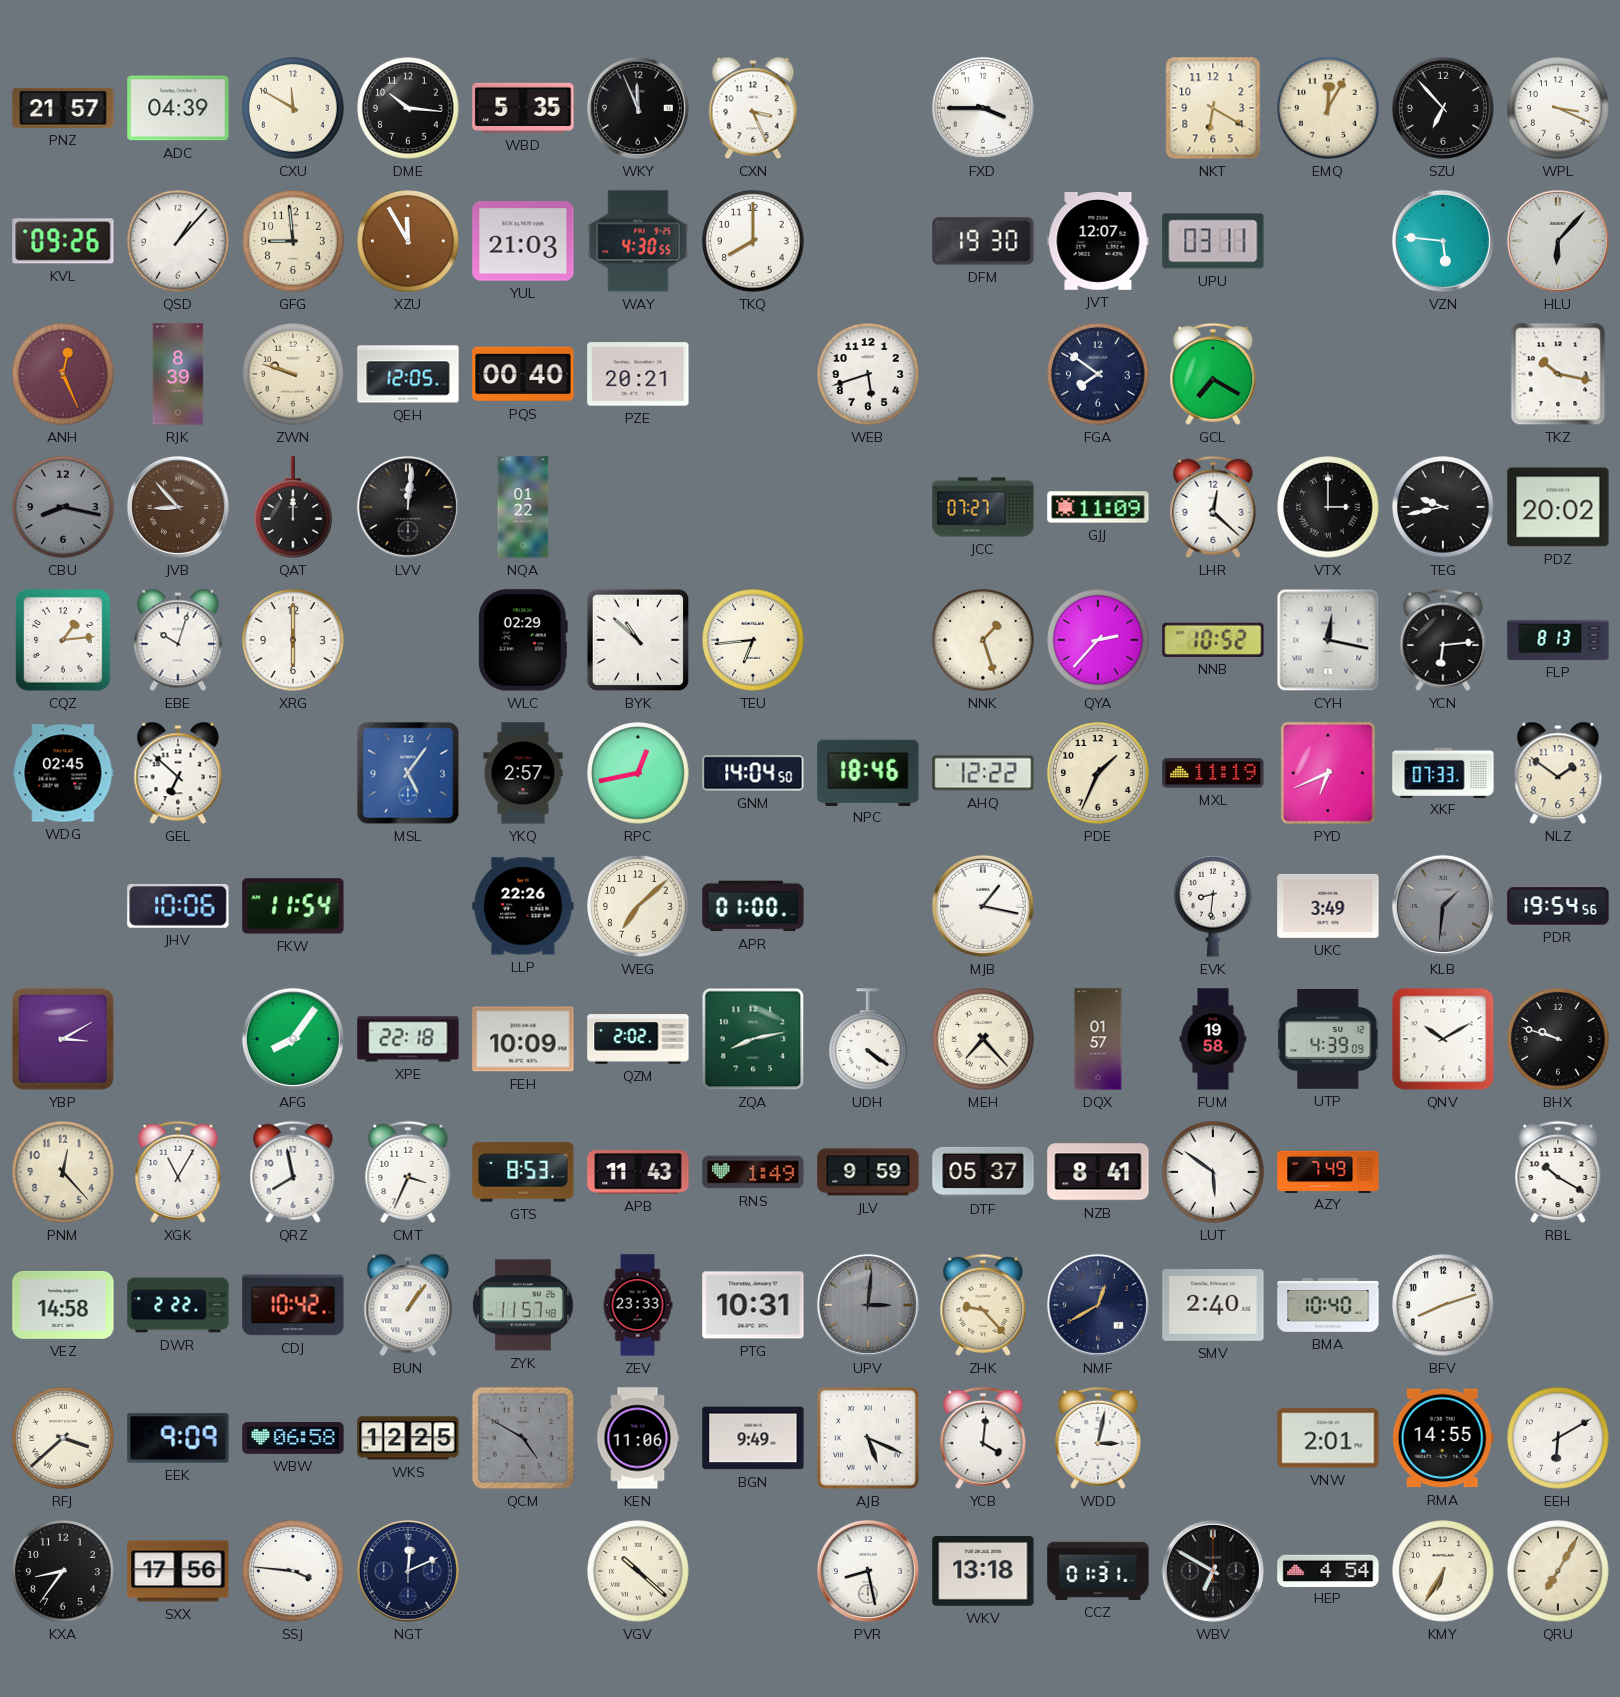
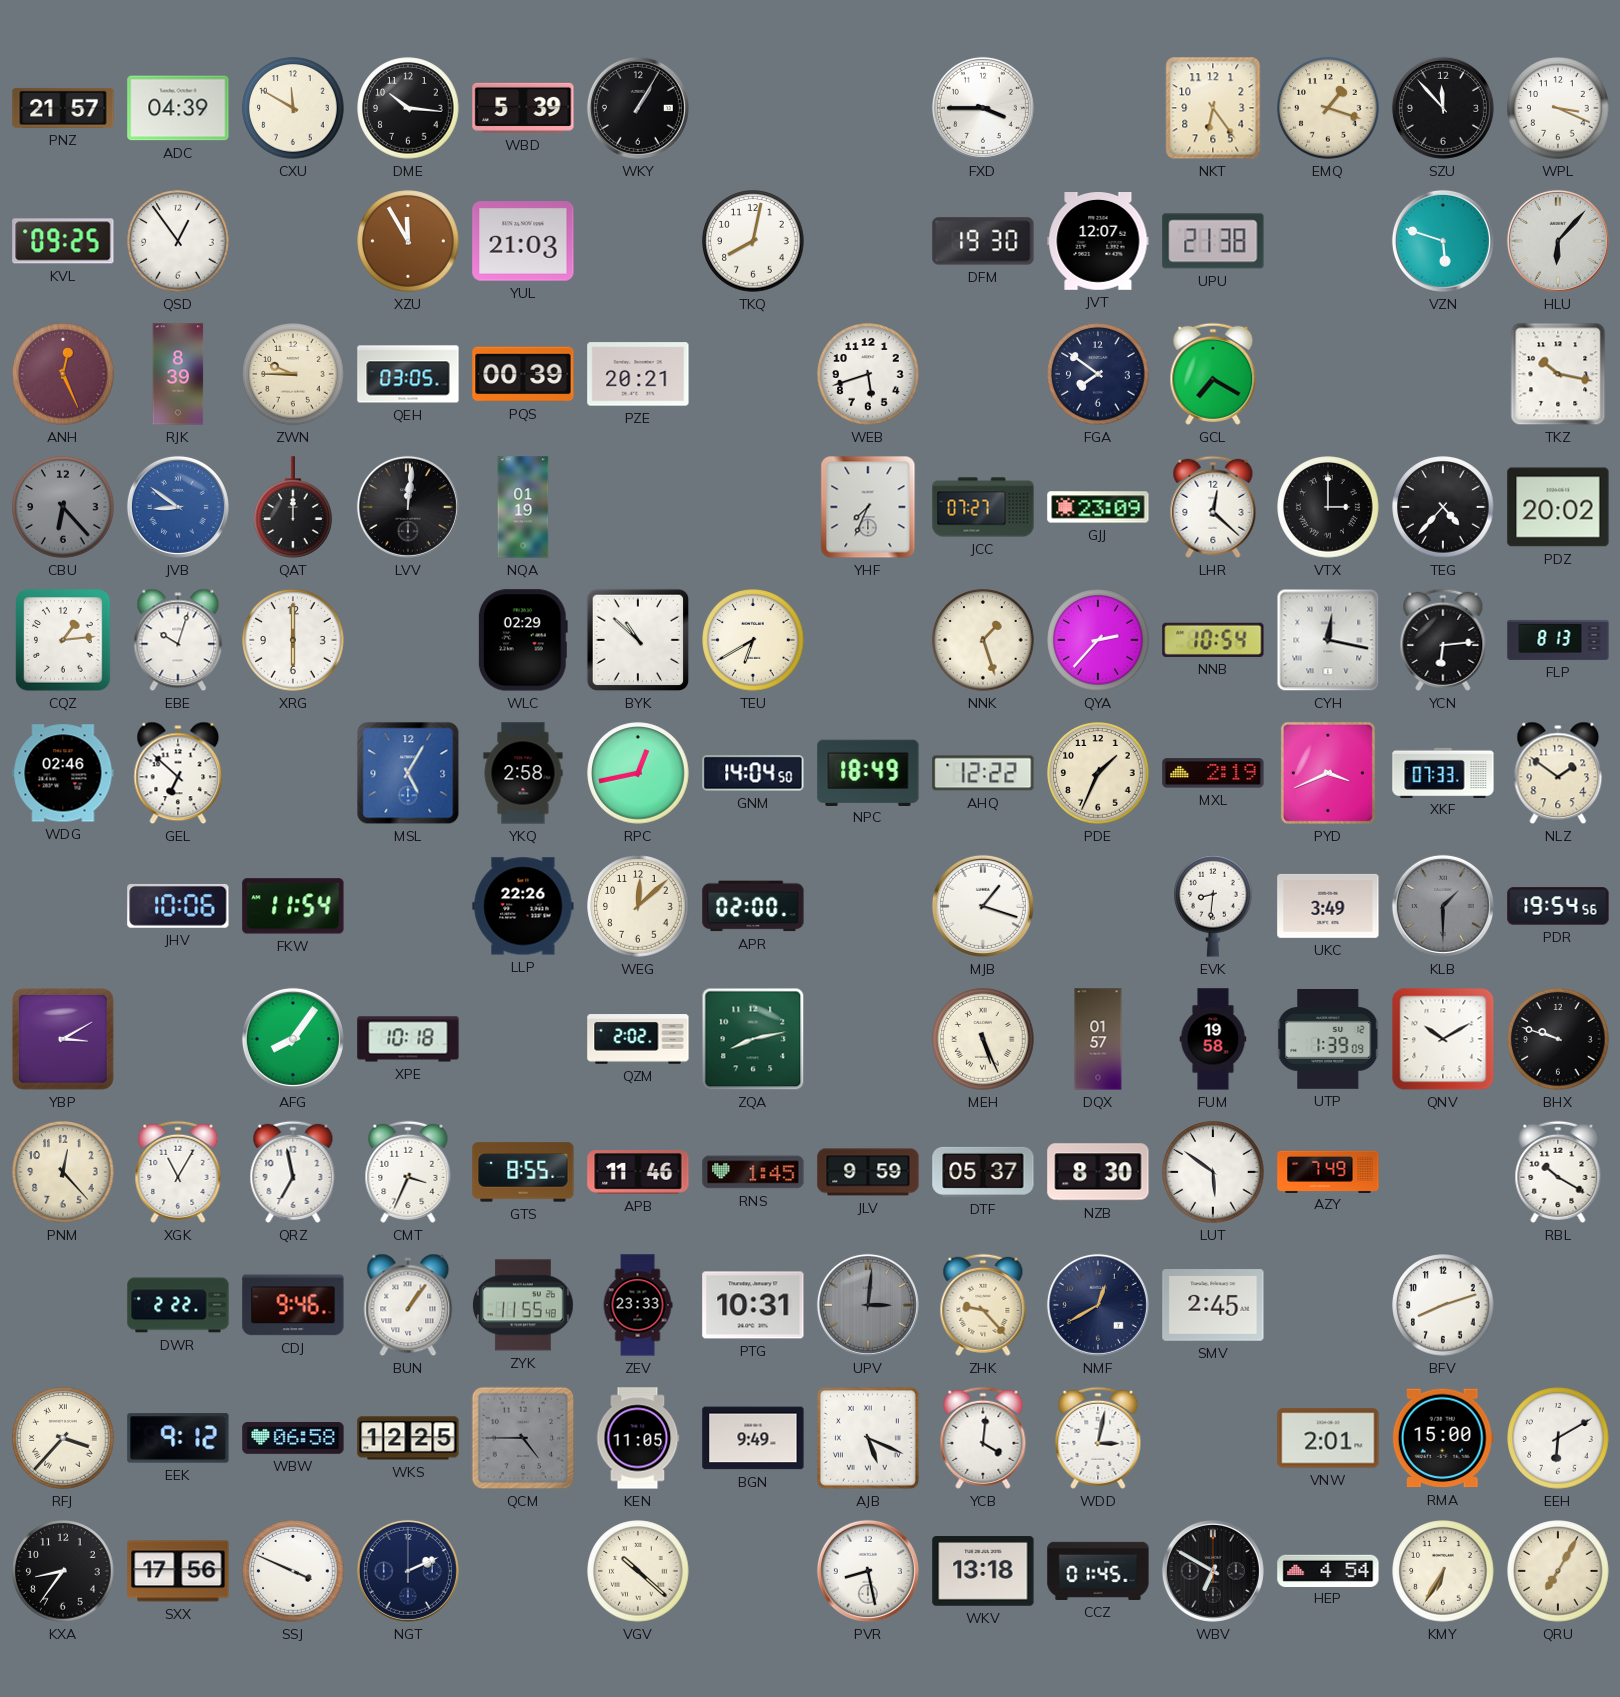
WBD: 5:35 -> 5:39 (523, 108)
WKY: 11:56 -> 1:05 (638, 108)
CXN: 3:26 -> none (753, 108)
NKT: 6:20 -> 6:24 (1213, 108)
EMQ: 12:05 -> 1:18 (1328, 108)
SZU: 6:53 -> 11:53 (1443, 108)
KVL: 09:26 -> 09:25 (63, 241)
QSD: 1:07 -> 12:54 (178, 241)
GFG: 8:59 -> none (293, 241)
WAY: 4:30 -> none (638, 241)
TKQ: 8:00 -> 8:02 (753, 241)
UPU: 03:11 -> 21:38 (1213, 241)
VZN: 5:46 -> 5:48 (1443, 241)
ZWN: 9:48 -> 9:45 (293, 374)
QEH: 12:05 -> 03:05 (408, 374)
PQS: 00:40 -> 00:39 (523, 374)
CBU: 8:17 -> 6:23 (63, 507)
JVB: 8:53 -> 8:51 (178, 507)
JVB dial: brown -> blue (178, 507)
NQA: 01:22 -> 01:19 (523, 507)
YHF: none -> 7:34 (868, 507)
GJJ: 11:09 -> 23:09 (1098, 507)
TEG: 9:43 -> 4:37 (1443, 507)
TEU: 6:44 -> 6:40 (753, 640)
NNB: 10:52 -> 10:54 (1213, 640)
WDG: 02:45 -> 02:46 (63, 773)
MSL: 5:06 -> 5:05 (408, 773)
YKQ: 2:57 -> 2:58 (523, 773)
NPC: 18:46 -> 18:49 (868, 772)
MXL: 11:19 -> 2:19 (1213, 773)
PYD: 6:41 -> 3:41 (1328, 773)
WEG: 7:08 -> 12:08 (638, 906)
APR: 01:00 -> 02:00 (753, 906)
MJB: 1:17 -> 1:18 (983, 906)
KLB: 1:31 -> 1:30 (1443, 906)
XPE: 22:18 -> 10:18 (408, 1039)
FEH: 10:09 -> none (523, 1039)
UDH: 4:21 -> none (868, 1039)
MEH: 7:23 -> 5:26 (983, 1039)
UTP: 4:39 -> 1:39 (1328, 1040)
QRZ: 7:58 -> 6:58 (293, 1172)
GTS: 8:53 -> 8:55 (523, 1172)
APB: 11:43 -> 11:46 (638, 1172)
RNS: 1:49 -> 1:45 (753, 1172)
NZB: 8:41 -> 8:30 (1098, 1172)
VEZ: 14:58 -> none (63, 1305)
CDJ: 10:42 -> 9:46 (293, 1305)
ZYK: 11:57 -> 11:55 (523, 1305)
SMV: 2:40 -> 2:45 (1213, 1305)
BMA: 10:40 -> none (1328, 1306)
RFJ: 3:38 -> 3:37 (63, 1438)
EEK: 9:09 -> 9:12 (178, 1438)
QCM: 4:50 -> 4:45 (523, 1438)
KEN: 11:06 -> 11:05 (638, 1438)
RMA: 14:55 -> 15:00 (1443, 1438)
SSJ: 3:46 -> 3:49 (293, 1571)
NGT: 12:11 -> 2:11 (408, 1571)
CCZ: 01:31 -> 01:45 (1098, 1571)
